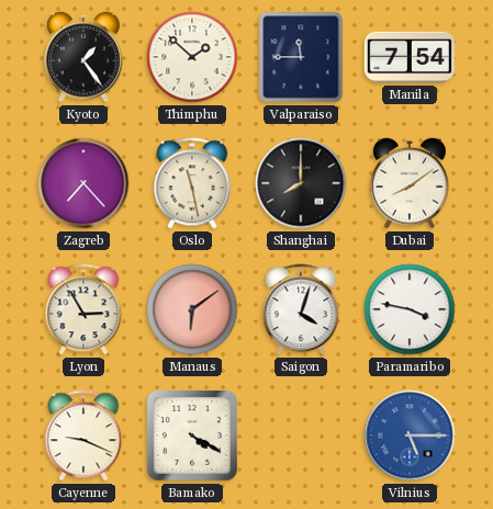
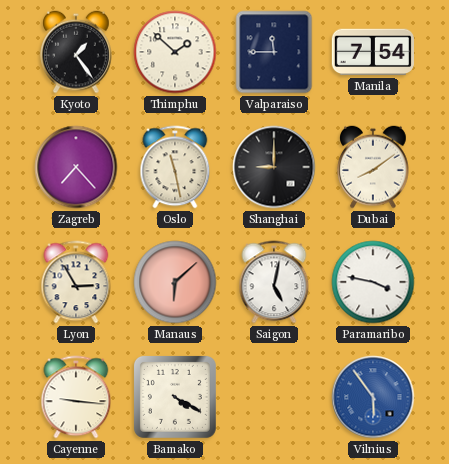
Shanghai: 8:00 -> 9:00 (274, 167)
Manaus: 6:09 -> 6:08 (175, 282)
Saigon: 4:03 -> 5:02 (274, 282)
Cayenne: 9:19 -> 9:16 (76, 397)
Vilnius: 5:15 -> 5:54 (373, 397)
